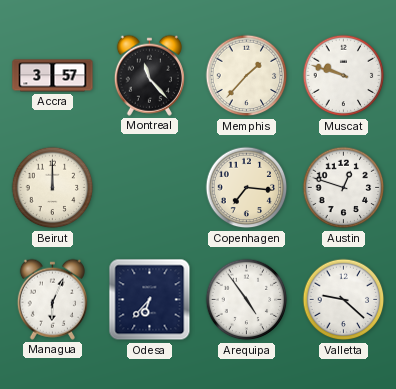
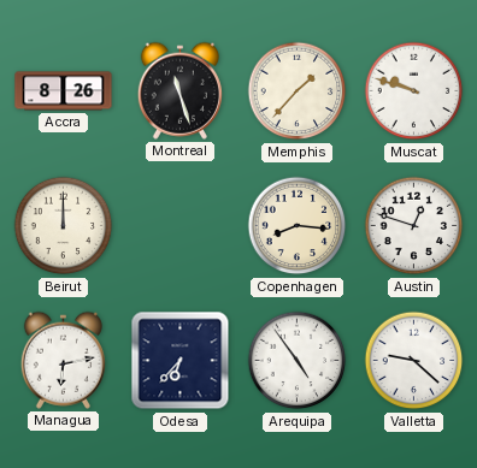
Accra: 3:57 -> 8:26 (64, 91)
Montreal: 11:23 -> 11:27 (179, 90)
Copenhagen: 7:16 -> 8:16 (298, 226)
Managua: 6:04 -> 6:13 (63, 360)
